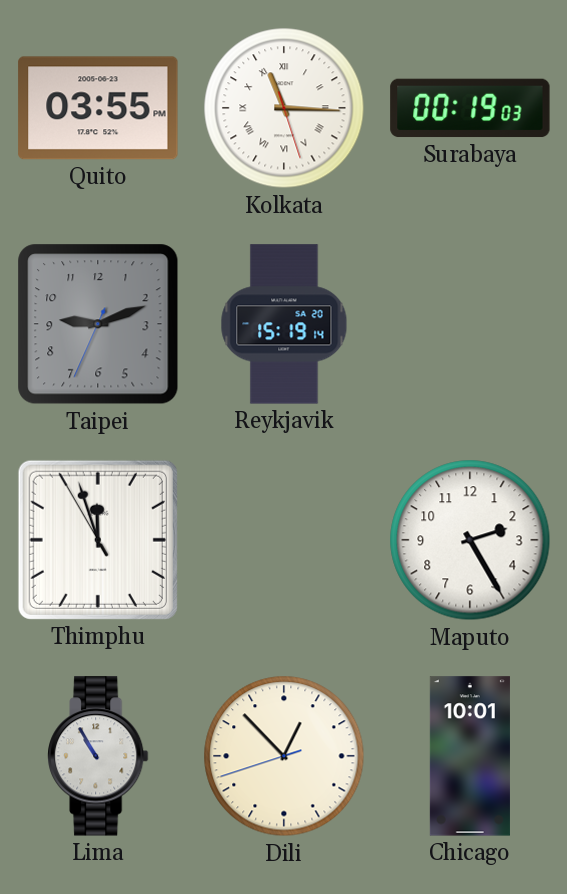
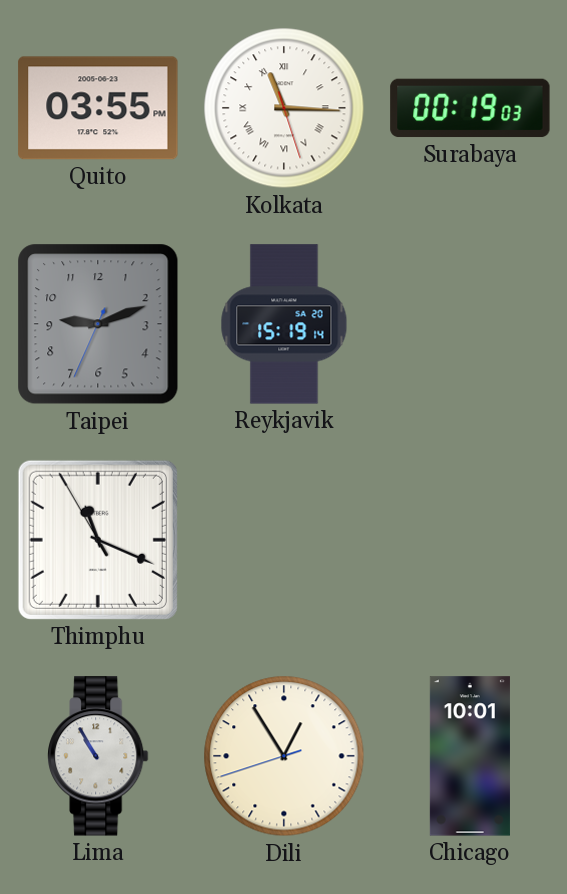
Thimphu: 11:56 -> 11:18 (98, 540)
Maputo: 2:25 -> none (470, 540)
Dili: 12:52 -> 12:54 (284, 756)
